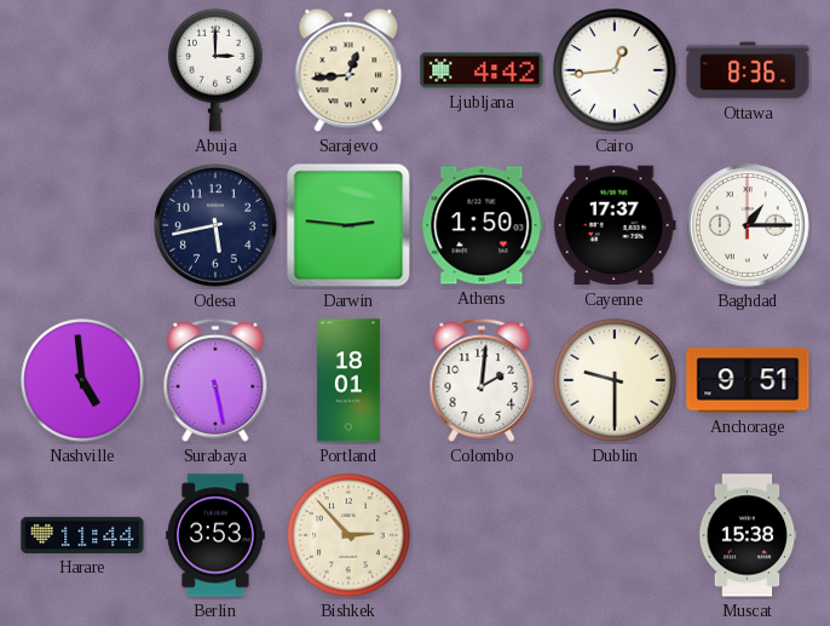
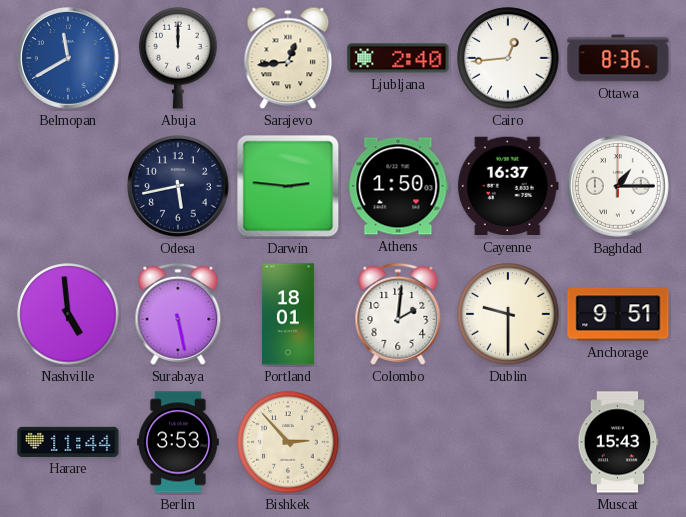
Belmopan: none -> 11:40 (69, 59)
Abuja: 3:00 -> 12:00 (178, 58)
Ljubljana: 4:42 -> 2:40 (398, 58)
Cayenne: 17:37 -> 16:37 (508, 186)
Muscat: 15:38 -> 15:43 (618, 442)
